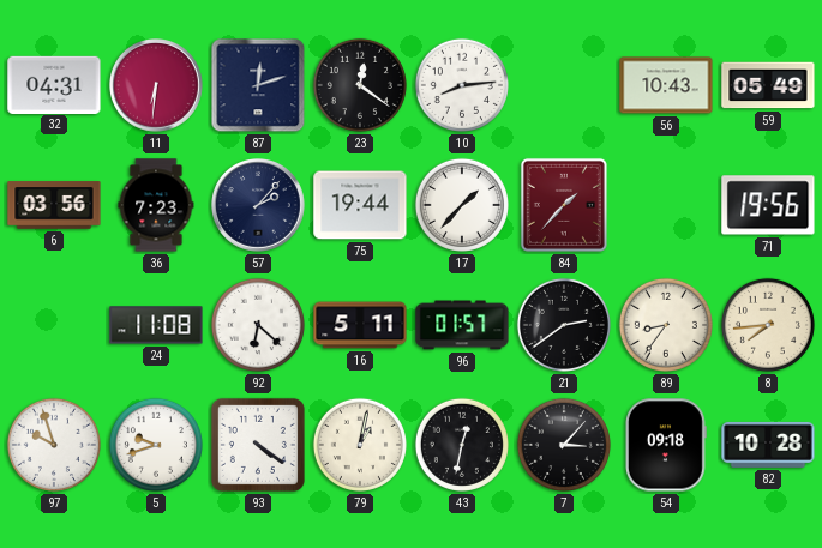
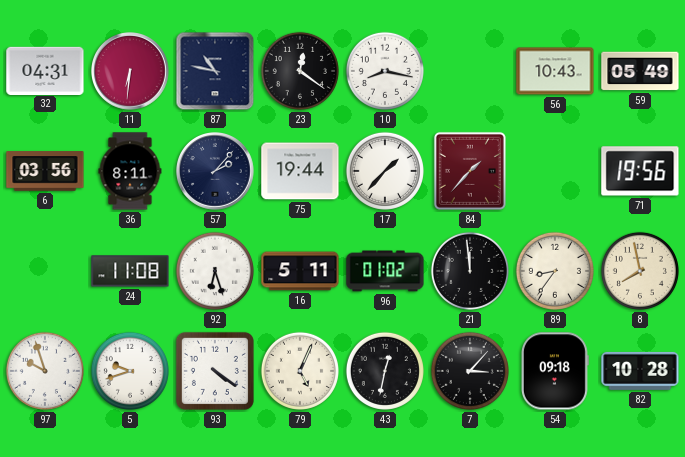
87: 12:12 -> 10:47 (215, 71)
10: 8:14 -> 8:17 (385, 71)
36: 7:23 -> 8:11 (130, 171)
92: 6:22 -> 6:27 (215, 271)
96: 01:57 -> 01:02 (385, 271)
21: 2:39 -> 11:59 (470, 271)
8: 7:44 -> 7:58 (640, 271)
79: 1:02 -> 5:04 (300, 371)
